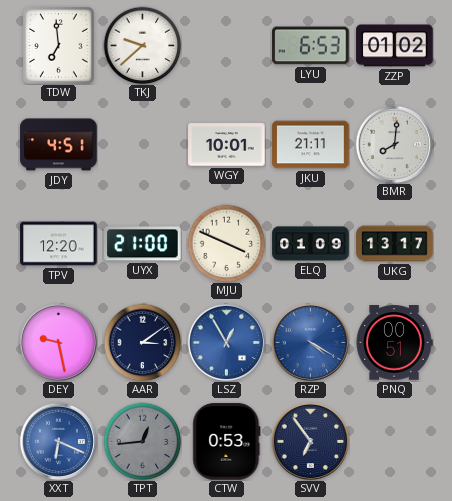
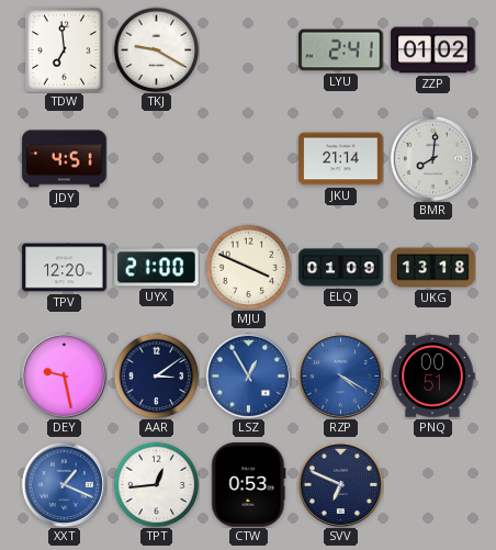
TKJ: 9:38 -> 9:20 (156, 49)
LYU: 6:53 -> 2:41 (341, 50)
WGY: 10:01 -> none (227, 145)
JKU: 21:11 -> 21:14 (341, 159)
UKG: 13:17 -> 13:18 (433, 268)
XXT: 6:19 -> 1:19 (64, 484)
TPT dial: grey -> white (156, 484)
SVV: 6:54 -> 6:49 (340, 484)
